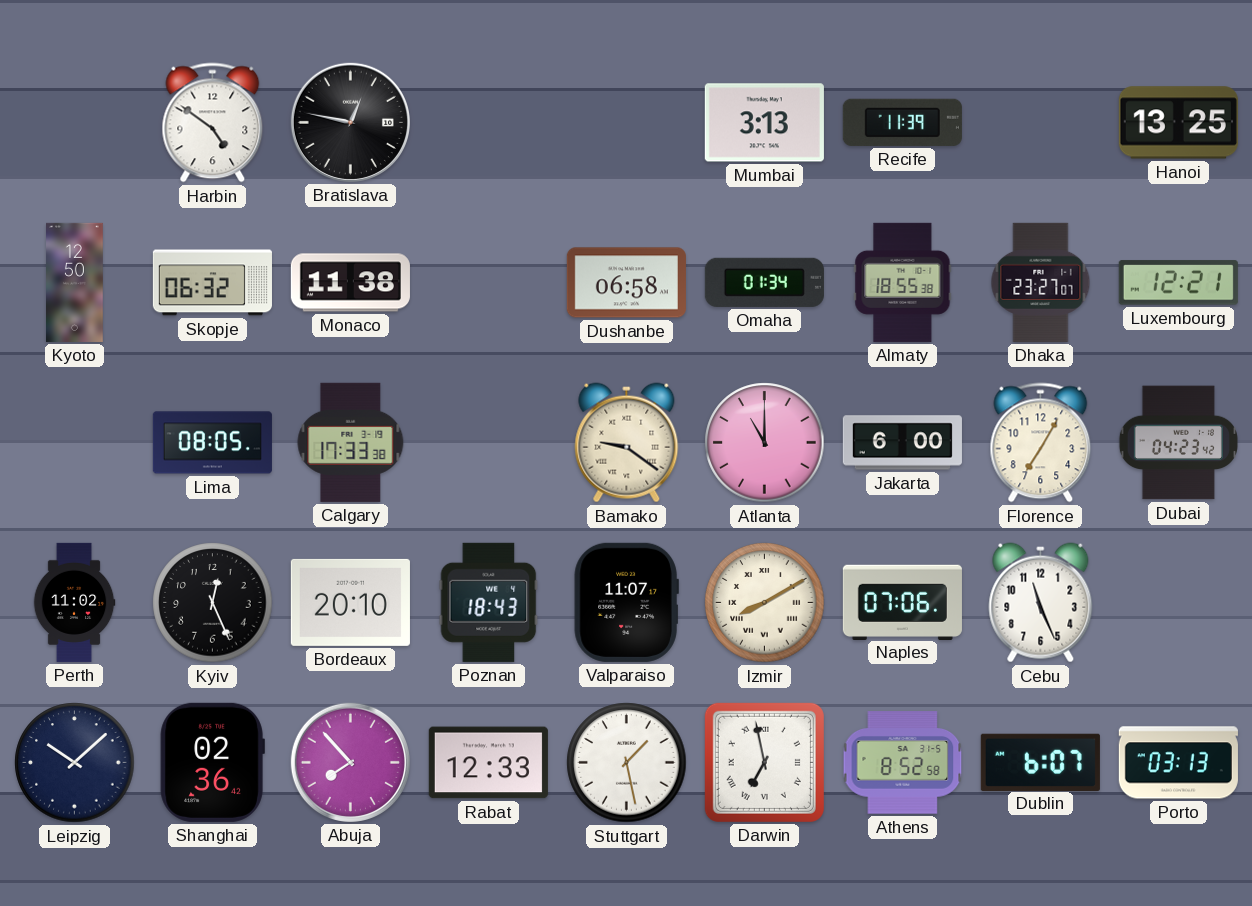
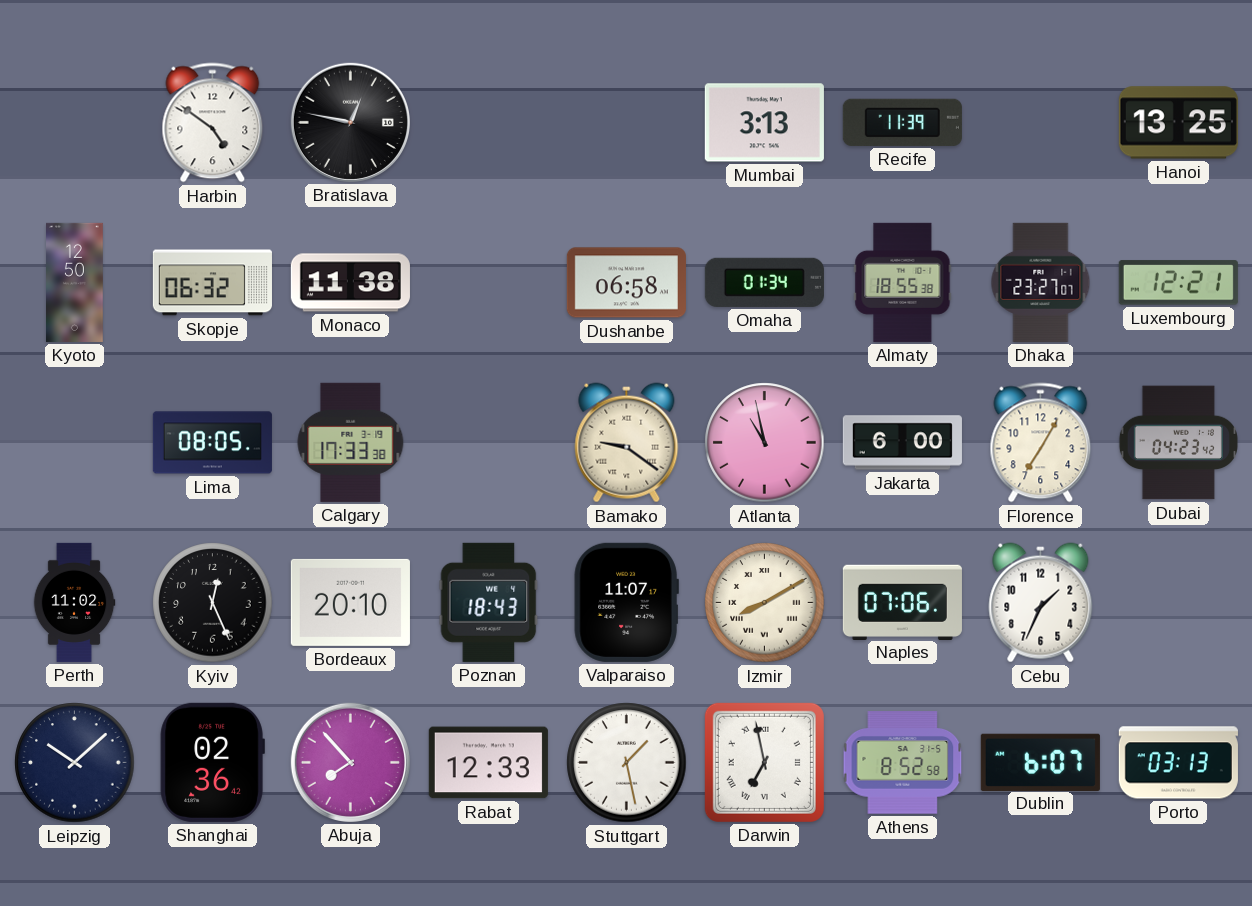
Atlanta: 11:00 -> 10:58 (765, 443)
Cebu: 11:26 -> 1:34 (1041, 603)
